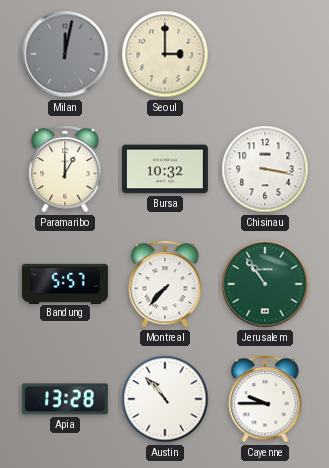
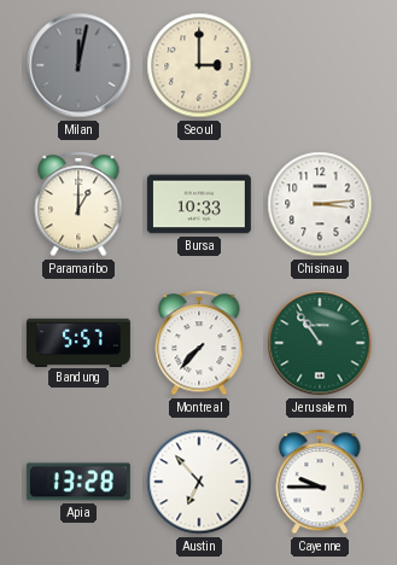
Bursa: 10:32 -> 10:33 (199, 204)
Chisinau: 3:17 -> 3:14 (320, 204)
Austin: 10:53 -> 6:53 (199, 482)
